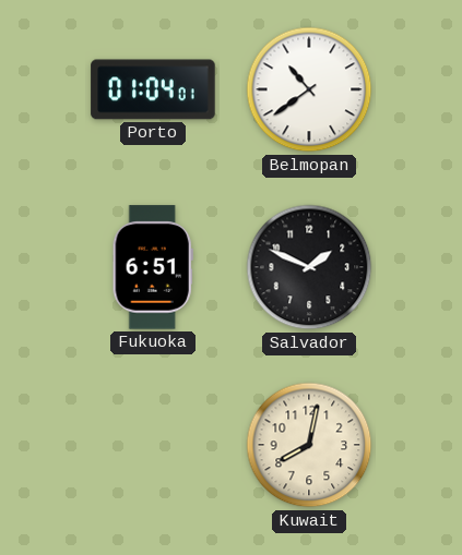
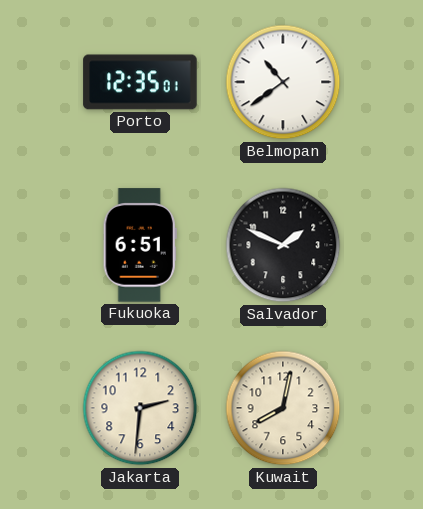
Porto: 01:04 -> 12:35 (140, 82)
Jakarta: none -> 2:31 (140, 408)
